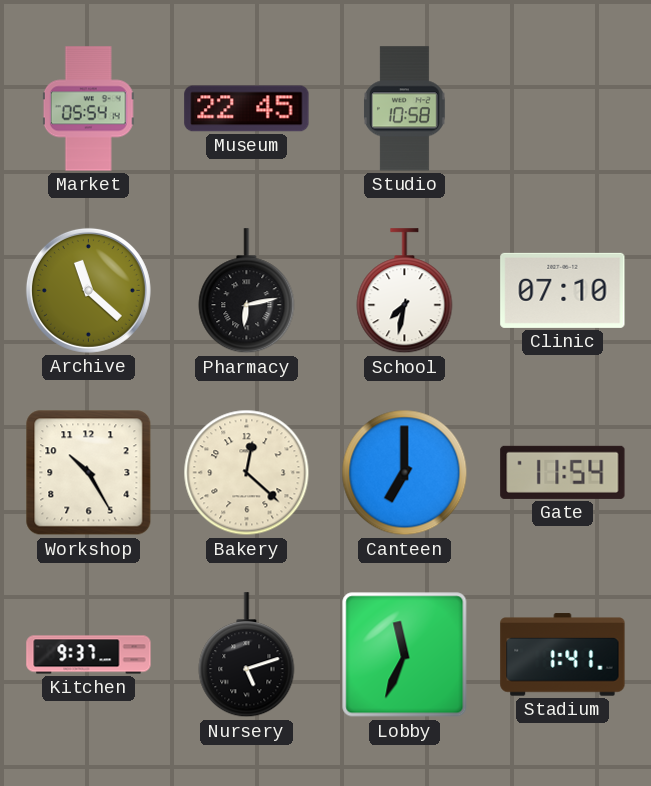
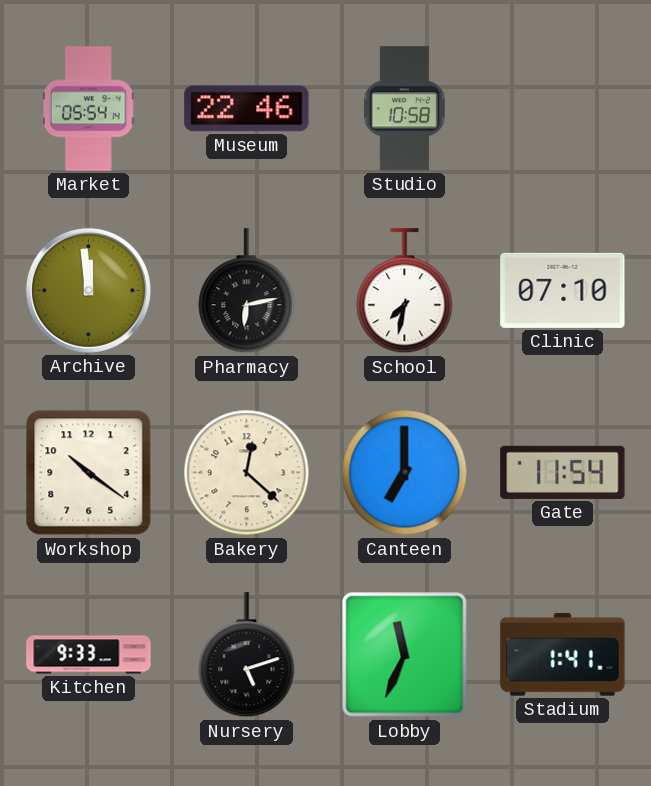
Museum: 22:45 -> 22:46 (247, 109)
Archive: 11:22 -> 11:59 (88, 290)
Workshop: 10:25 -> 10:21 (89, 473)
Kitchen: 9:37 -> 9:33 (89, 655)
